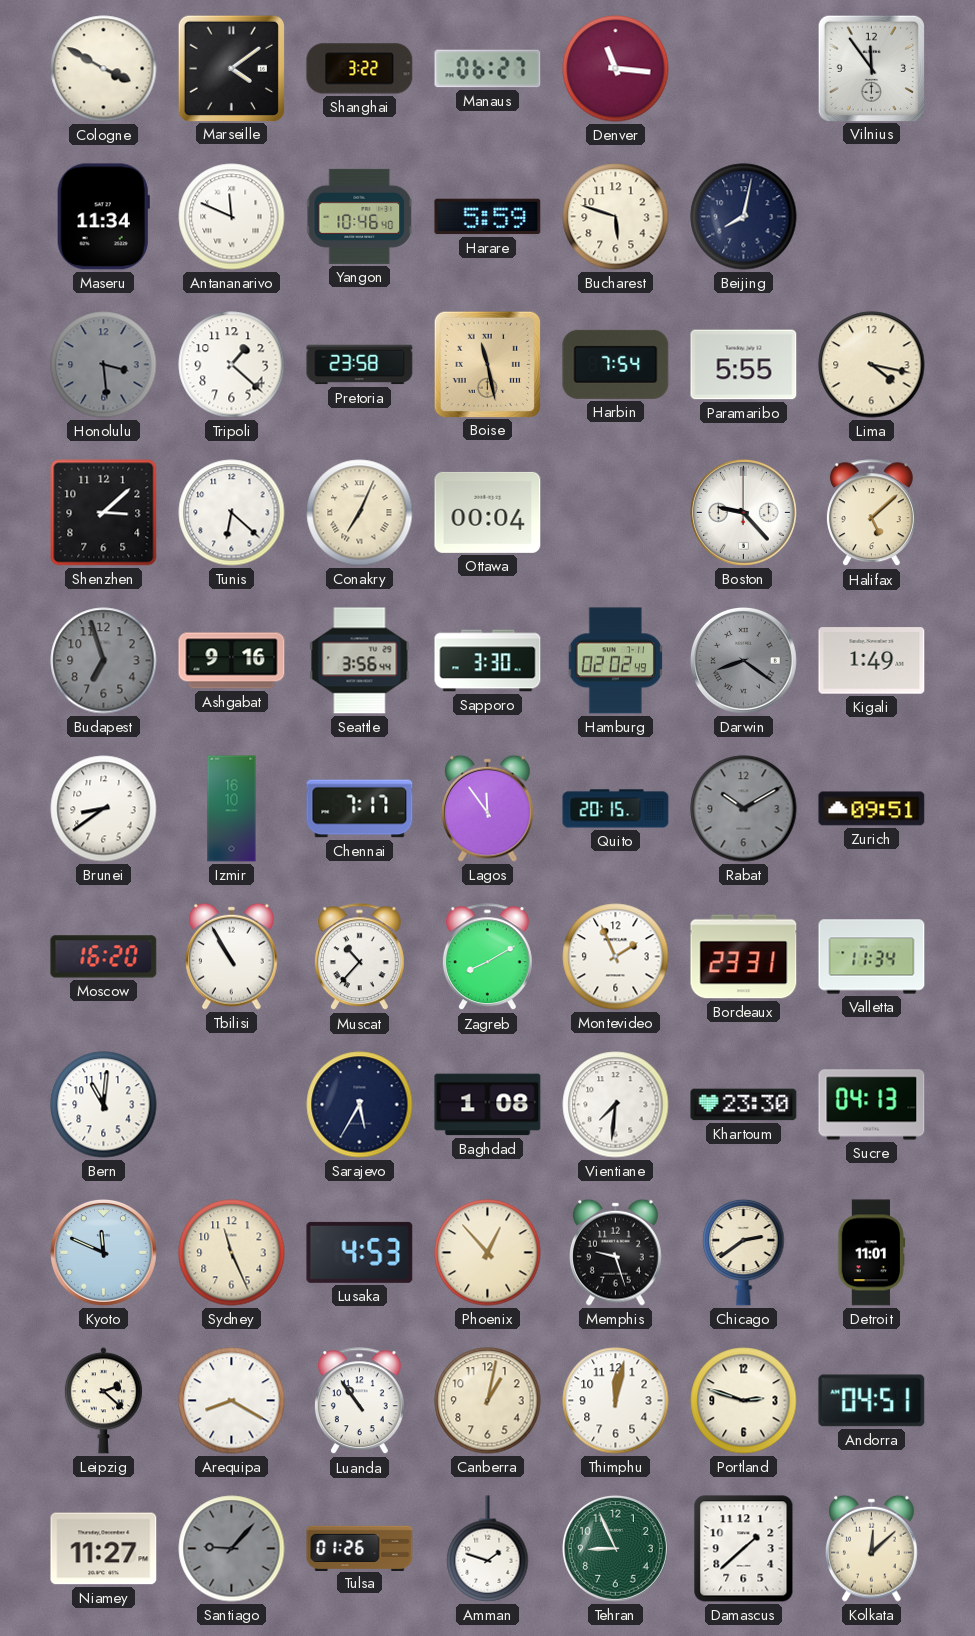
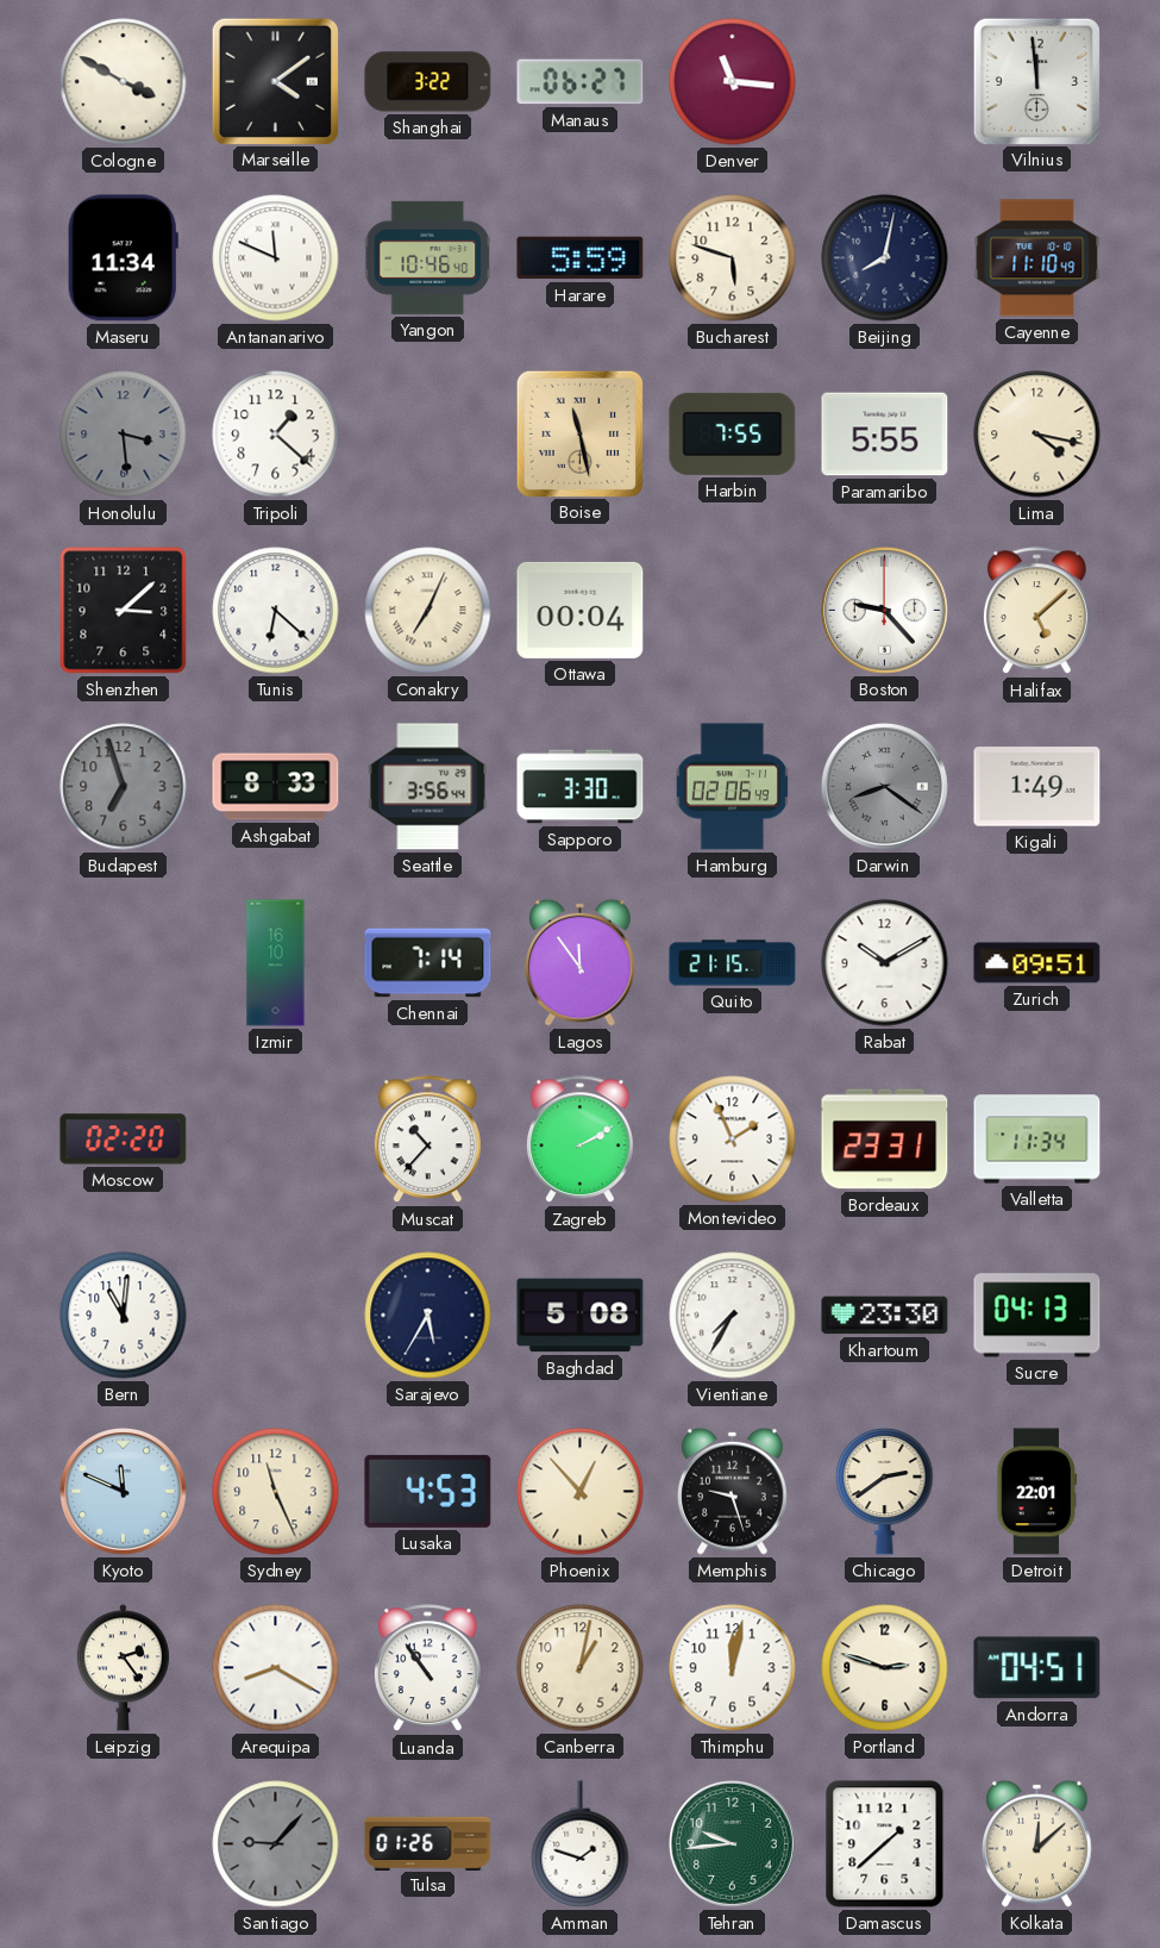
Vilnius: 11:54 -> 11:59 (1036, 81)
Cayenne: none -> 11:10 (1037, 258)
Pretoria: 23:58 -> none (360, 365)
Harbin: 7:54 -> 7:55 (733, 433)
Ashgabat: 9:16 -> 8:33 (276, 787)
Hamburg: 02:02 -> 02:06 (733, 787)
Brunei: 8:39 -> none (104, 809)
Chennai: 7:17 -> 7:14 (428, 963)
Quito: 20:15 -> 21:15 (733, 963)
Rabat dial: grey -> white (885, 963)
Moscow: 16:20 -> 02:20 (124, 1140)
Tbilisi: 10:55 -> none (232, 956)
Zagreb: 8:10 -> 2:10 (579, 1140)
Baghdad: 1:08 -> 5:08 (581, 1316)
Vientiane: 7:31 -> 7:35 (733, 1316)
Detroit: 11:01 -> 22:01 (1037, 1492)
Leipzig: 2:22 -> 2:24 (123, 1668)
Niamey: 11:27 -> none (104, 1549)
Tehran: 8:56 -> 9:44 (732, 1843)
